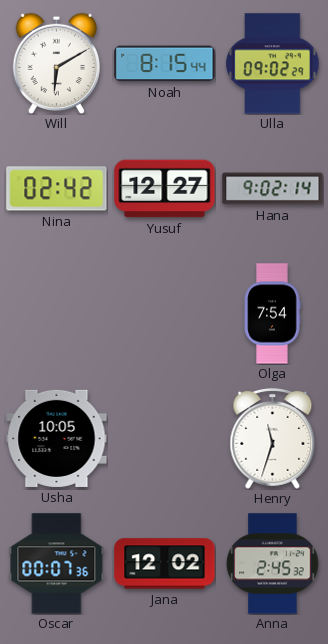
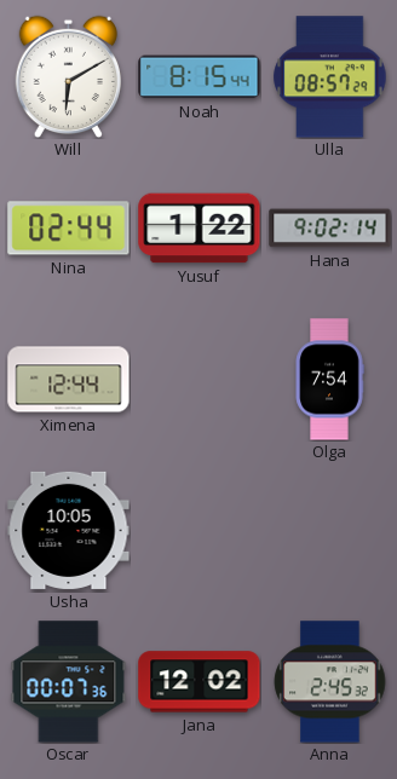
Ulla: 09:02 -> 08:57 (330, 77)
Nina: 02:42 -> 02:44 (69, 229)
Yusuf: 12:27 -> 1:22 (200, 229)
Ximena: none -> 12:44 (69, 380)
Henry: 11:33 -> none (273, 438)
